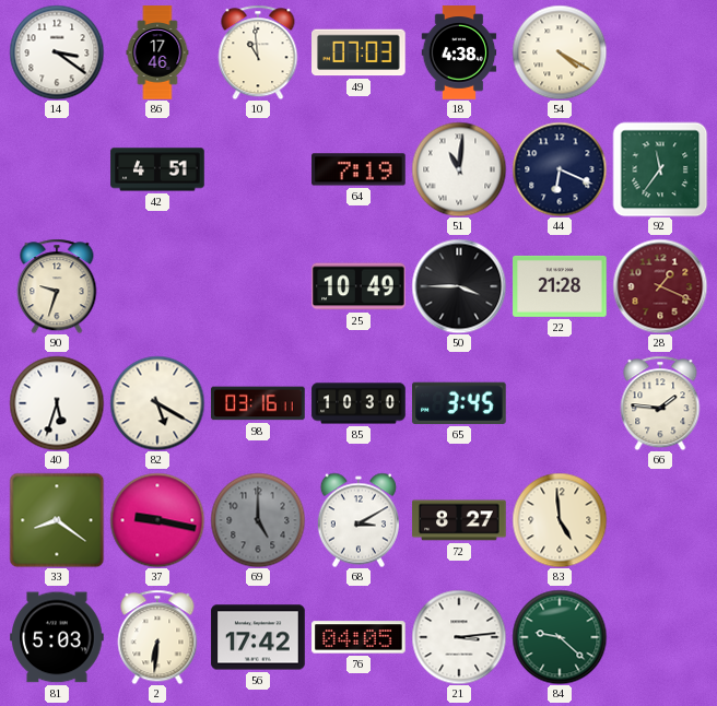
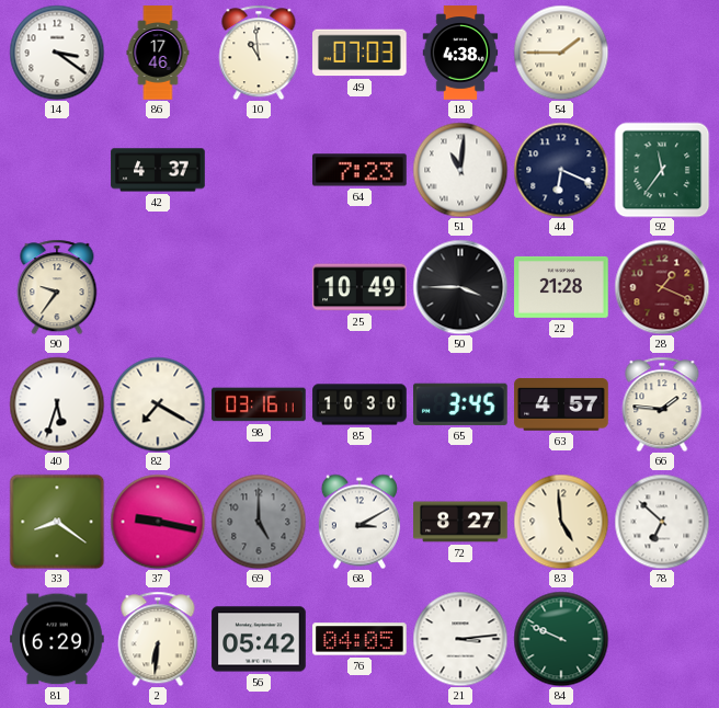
54: 4:20 -> 1:45 (561, 53)
42: 4:51 -> 4:37 (158, 170)
64: 7:19 -> 7:23 (359, 170)
90: 9:33 -> 9:36 (57, 287)
82: 5:20 -> 7:20 (158, 404)
63: none -> 4:57 (561, 404)
78: none -> 6:52 (662, 522)
81: 5:03 -> 6:29 (57, 639)
56: 17:42 -> 05:42 (259, 639)
84: 9:22 -> 9:49 (561, 639)
